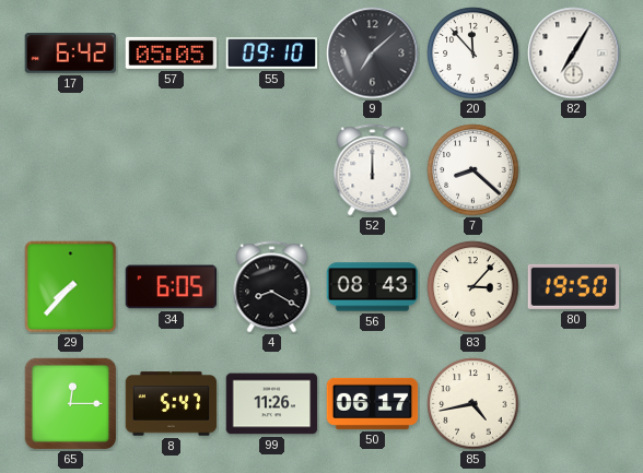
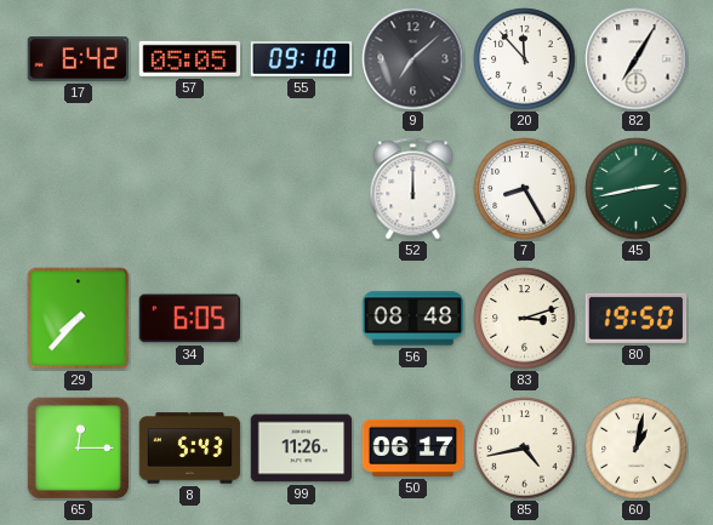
7: 8:22 -> 8:25 (525, 189)
45: none -> 2:43 (637, 189)
4: 8:20 -> none (272, 287)
56: 08:43 -> 08:48 (413, 319)
83: 3:07 -> 3:12 (525, 319)
8: 5:47 -> 5:43 (190, 449)
60: none -> 1:02 (637, 449)
